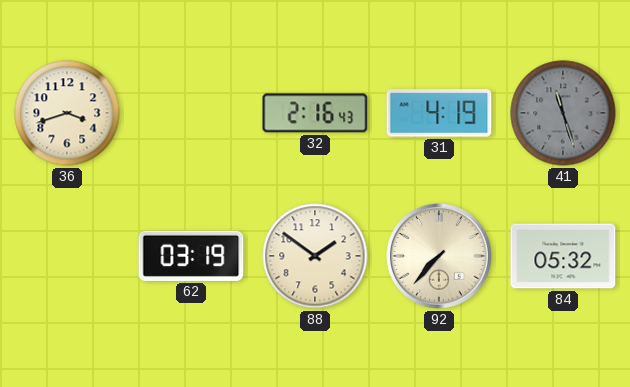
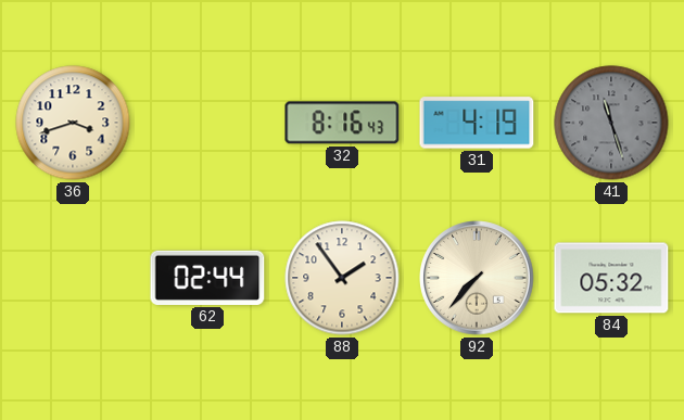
32: 2:16 -> 8:16 (342, 123)
62: 03:19 -> 02:44 (207, 278)
88: 1:51 -> 1:54 (342, 278)
